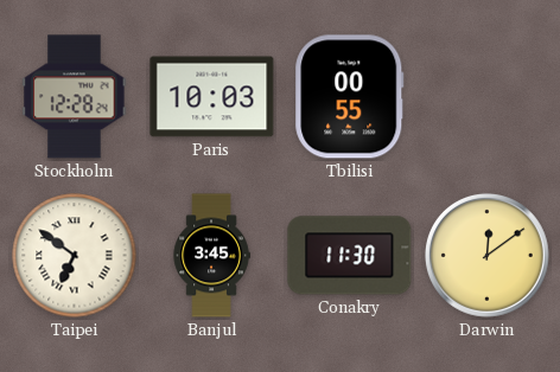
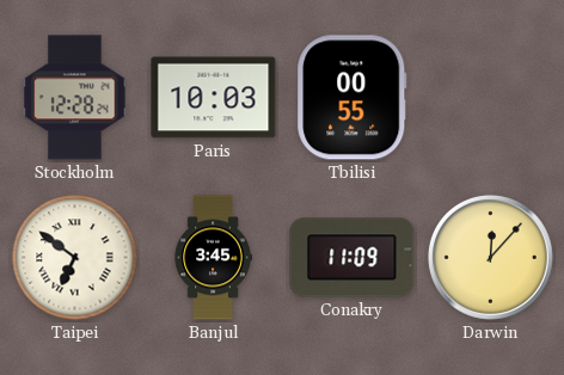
Conakry: 11:30 -> 11:09 (352, 258)
Darwin: 12:09 -> 12:07 (490, 257)
